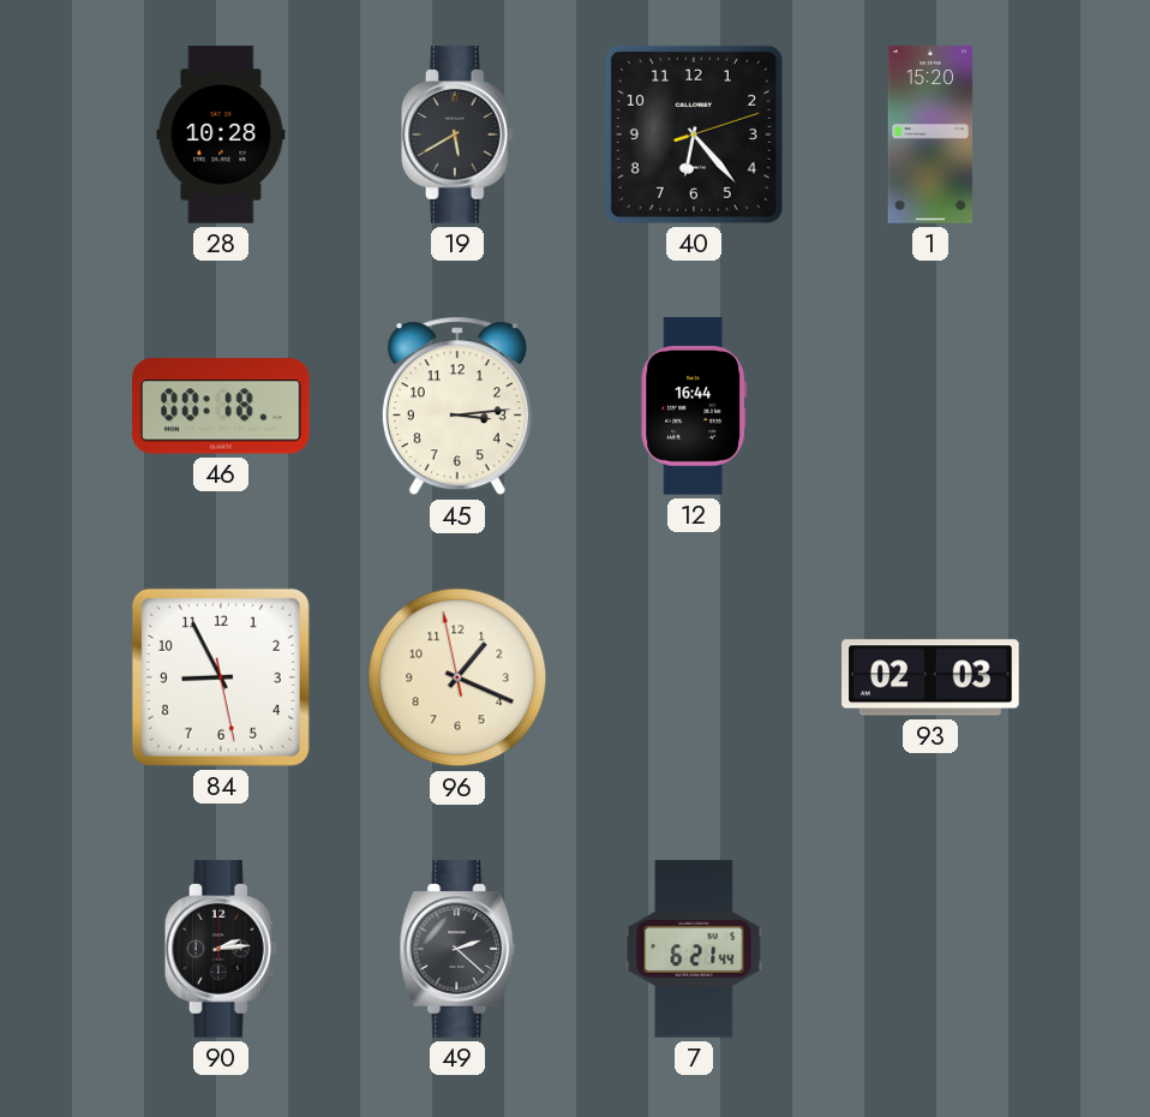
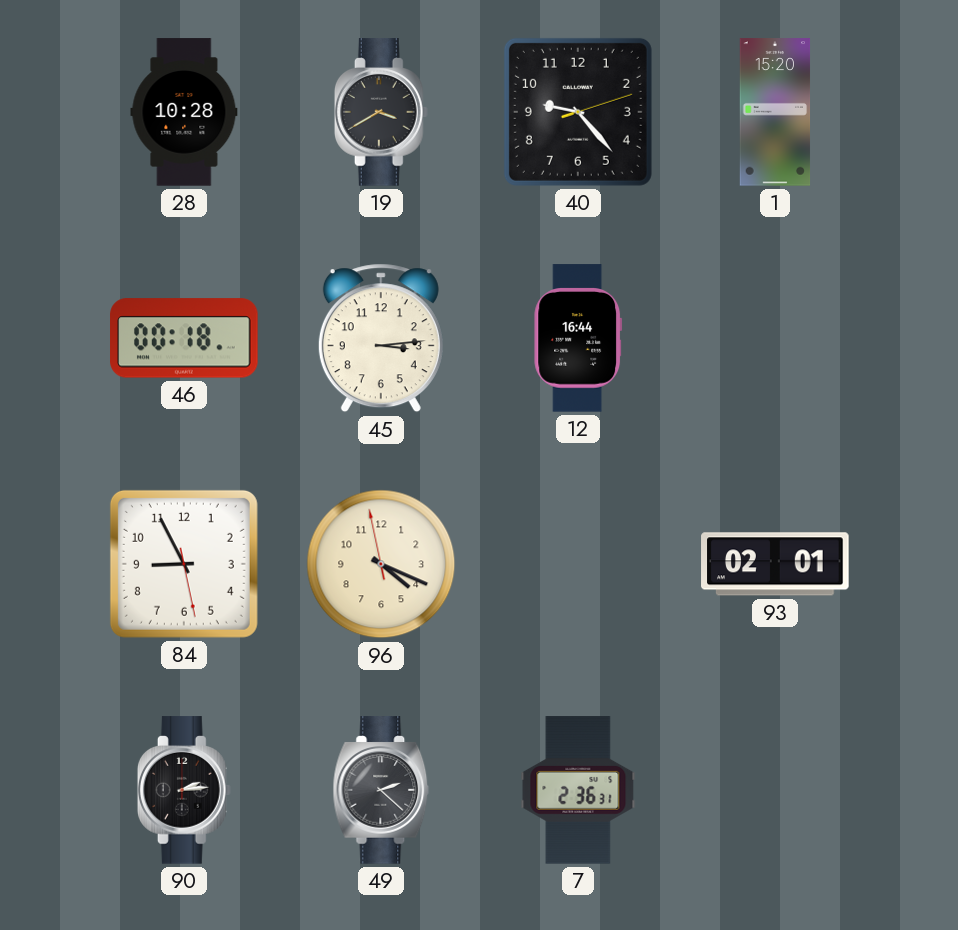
19: 5:40 -> 3:40 (381, 112)
40: 6:23 -> 9:23 (578, 112)
96: 1:18 -> 4:18 (381, 564)
93: 02:03 -> 02:01 (775, 564)
7: 6:21 -> 2:36 (578, 790)
